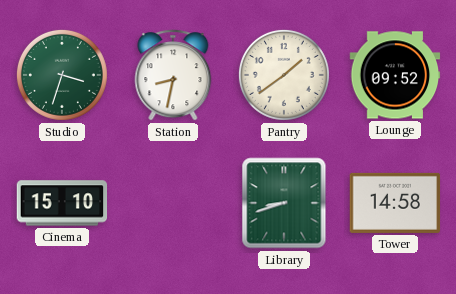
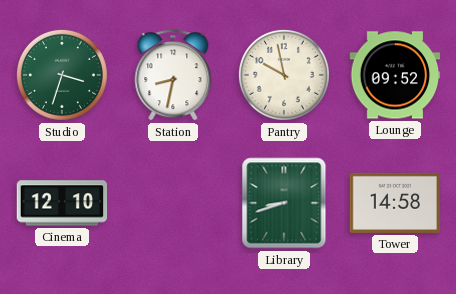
Pantry: 1:39 -> 9:58 (284, 75)
Cinema: 15:10 -> 12:10 (62, 203)
